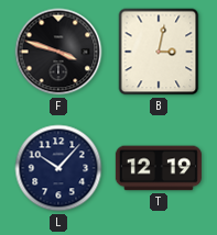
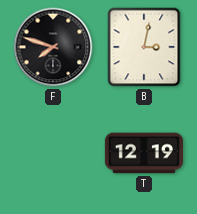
F: 3:48 -> 7:48 (53, 47)
L: 10:07 -> none (58, 168)
